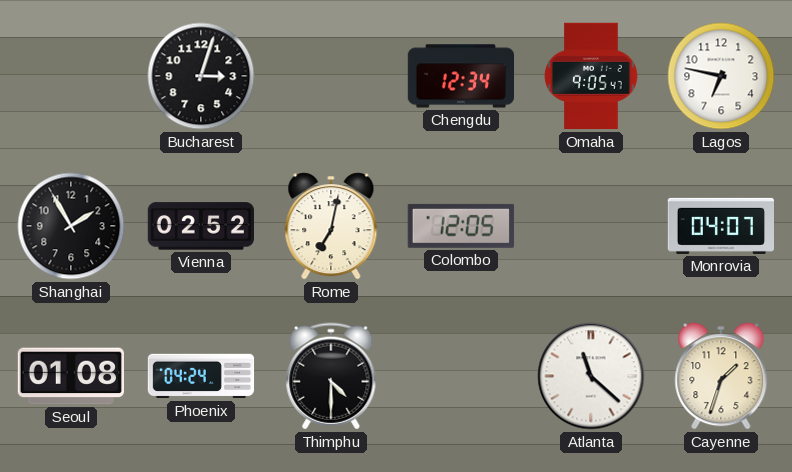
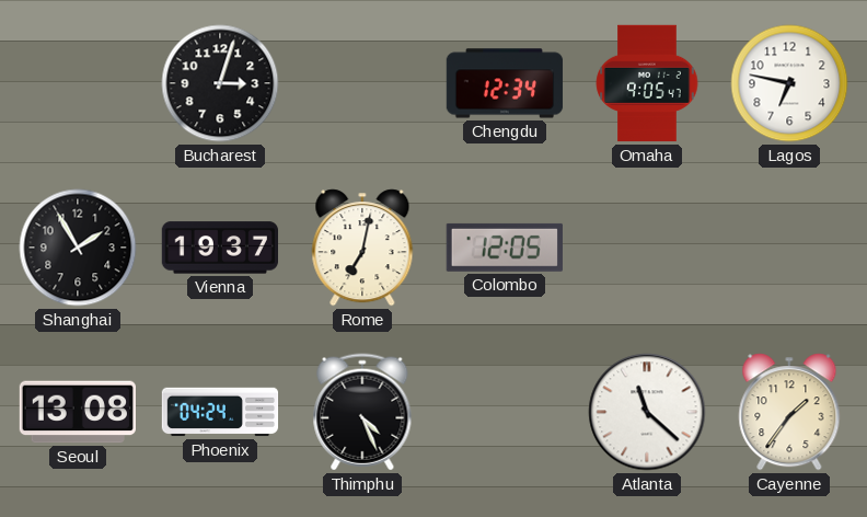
Vienna: 02:52 -> 19:37 (219, 248)
Monrovia: 04:07 -> none (721, 226)
Seoul: 01:08 -> 13:08 (77, 412)
Thimphu: 4:30 -> 4:26 (362, 412)
Cayenne: 1:33 -> 1:36 (789, 412)
